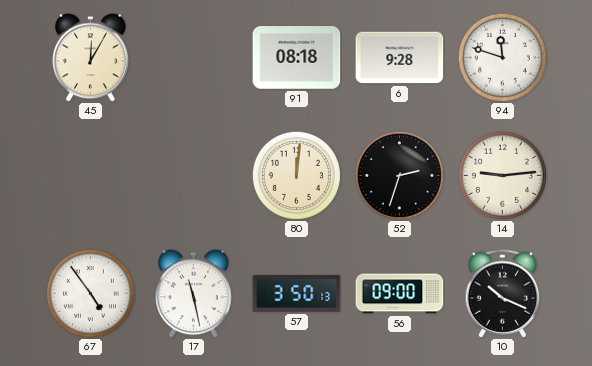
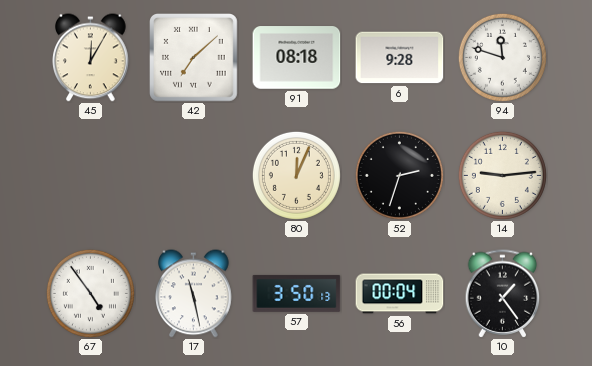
42: none -> 7:08 (194, 58)
80: 12:01 -> 12:04 (296, 175)
56: 09:00 -> 00:04 (400, 294)
10: 10:19 -> 1:24 (503, 294)
